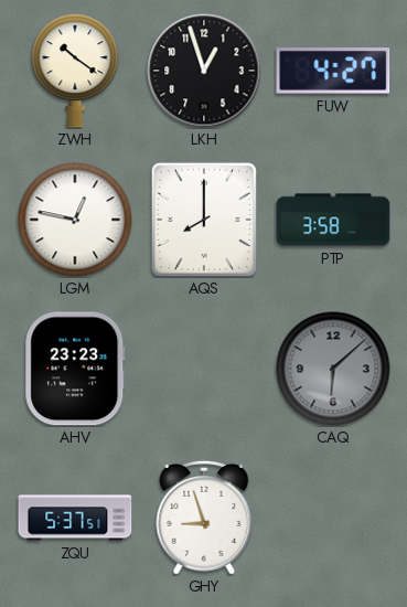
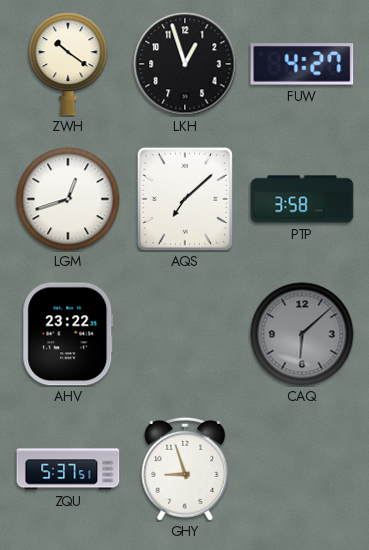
LGM: 12:47 -> 12:42 (68, 199)
AQS: 8:00 -> 7:08 (185, 199)
AHV: 23:23 -> 23:22 (68, 334)
